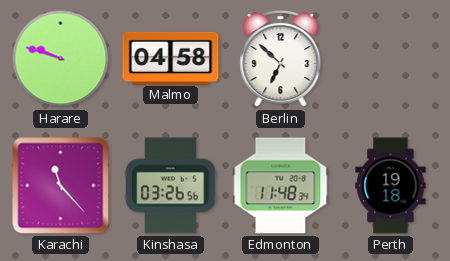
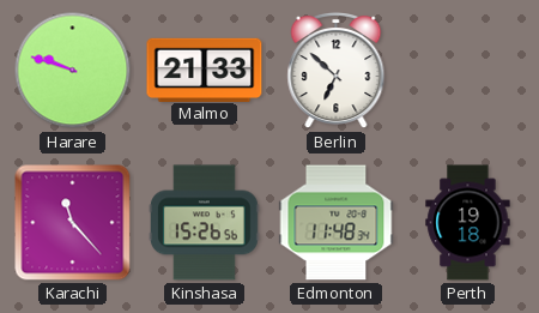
Malmo: 04:58 -> 21:33 (205, 70)
Kinshasa: 03:26 -> 15:26 (205, 223)
